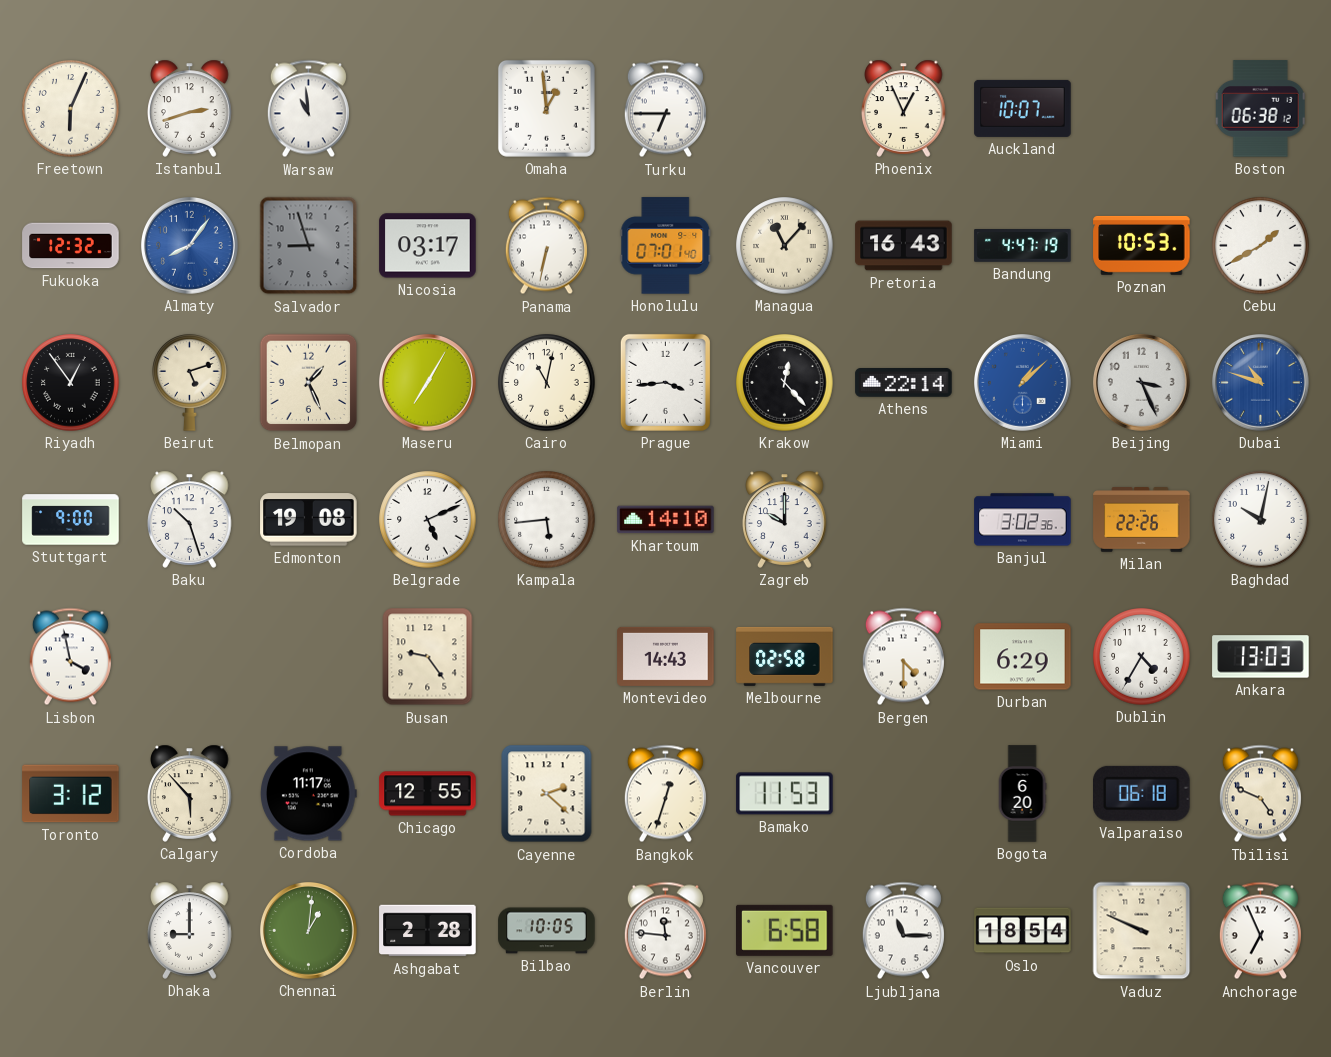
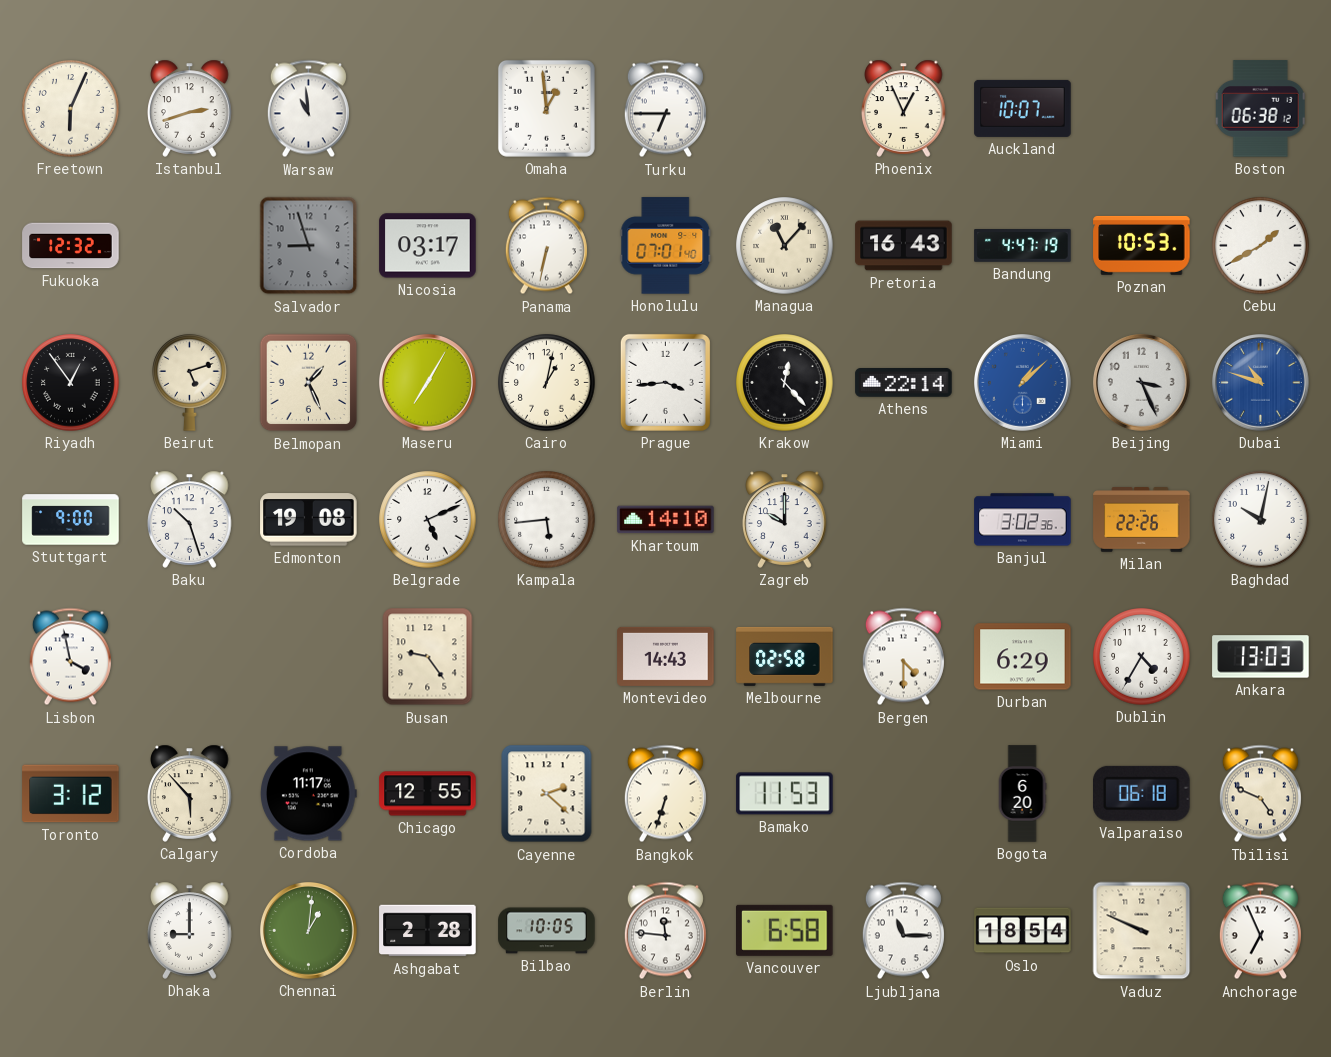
Almaty: 8:06 -> none (190, 246)
Cairo: 11:02 -> 1:02 (547, 383)
Bangkok: 12:33 -> 6:33 (665, 794)
